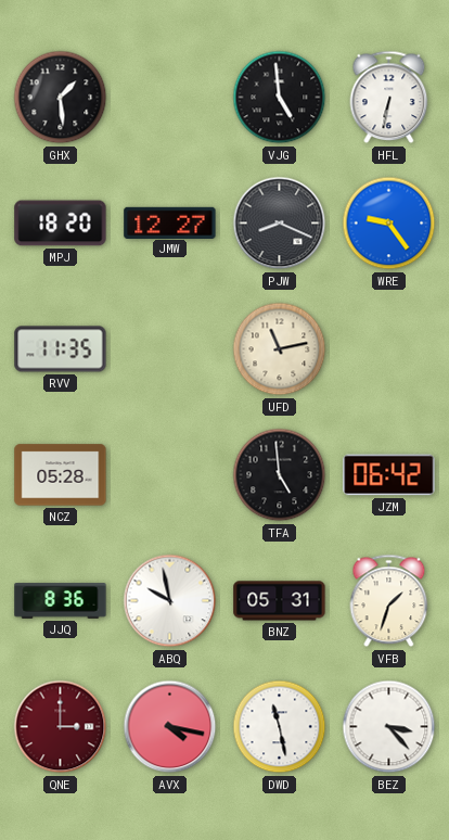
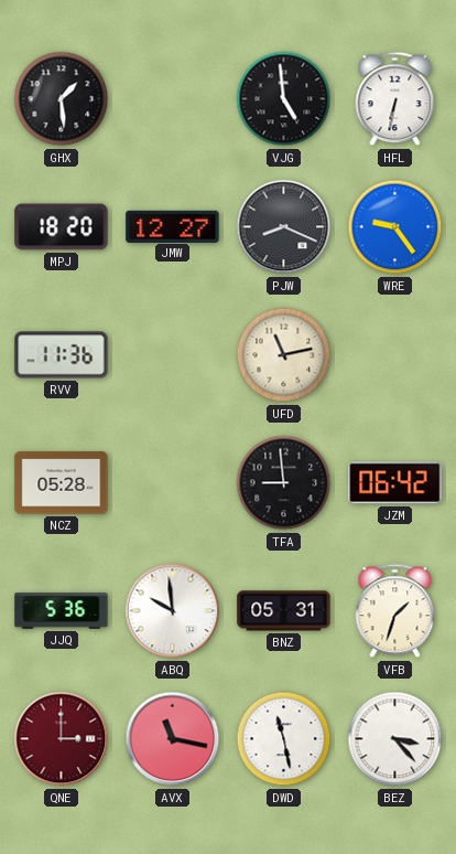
RVV: 11:35 -> 11:36 (62, 355)
TFA: 4:59 -> 8:59 (284, 483)
JJQ: 8:36 -> 5:36 (62, 611)
ABQ: 9:58 -> 9:59 (173, 611)
AVX: 4:17 -> 11:17 (173, 739)
